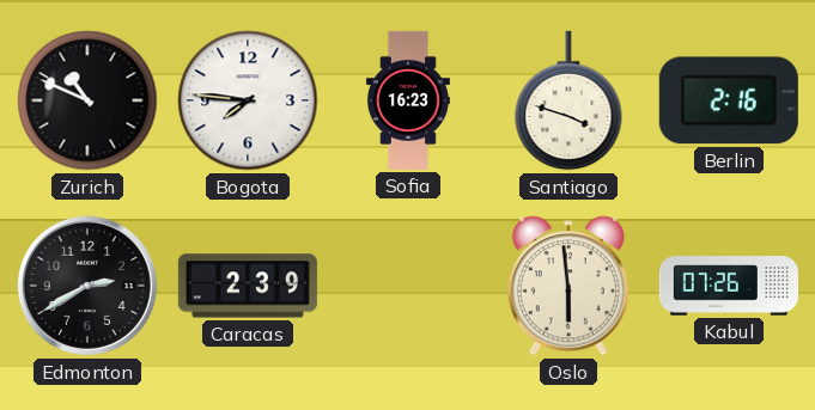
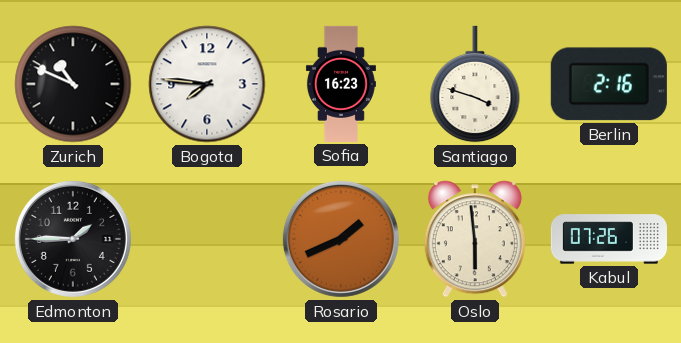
Edmonton: 2:40 -> 1:45 (73, 239)
Caracas: 2:39 -> none (248, 286)
Rosario: none -> 1:41 (341, 239)
